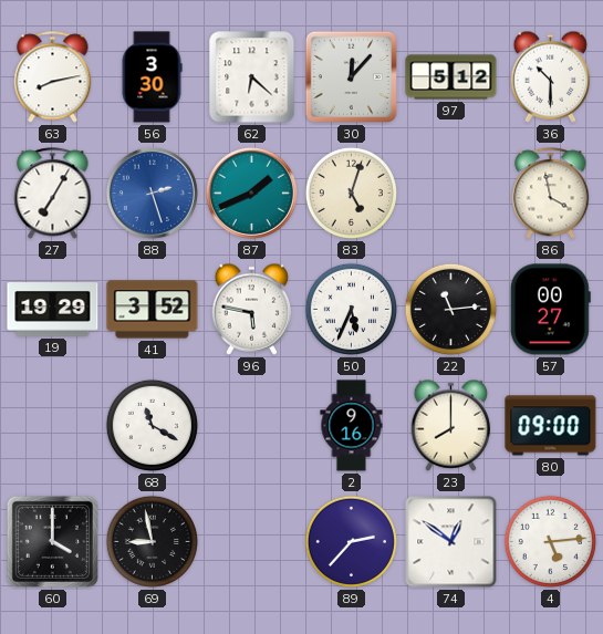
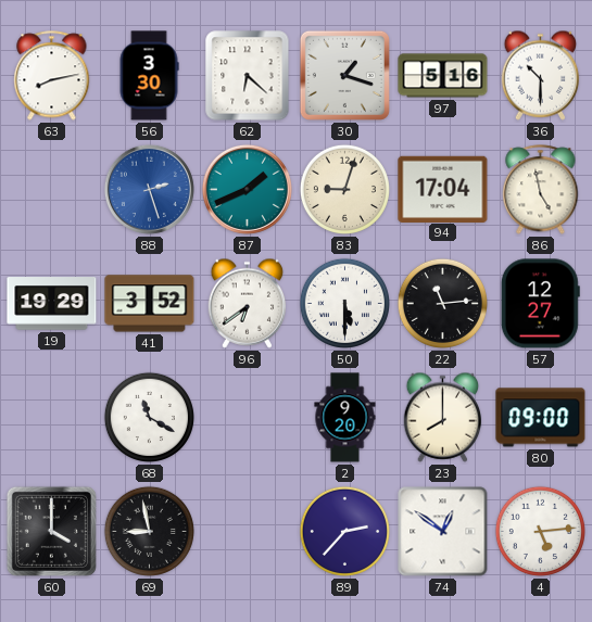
30: 12:07 -> 1:18 (344, 75)
97: 5:12 -> 5:16 (443, 76)
27: 7:05 -> none (53, 194)
83: 5:03 -> 9:03 (344, 189)
94: none -> 17:04 (443, 189)
86: 3:58 -> 4:58 (541, 190)
96: 5:47 -> 6:39 (248, 303)
50: 5:34 -> 5:30 (344, 303)
57: 00:27 -> 12:27 (540, 304)
2: 9:16 -> 9:20 (345, 418)
